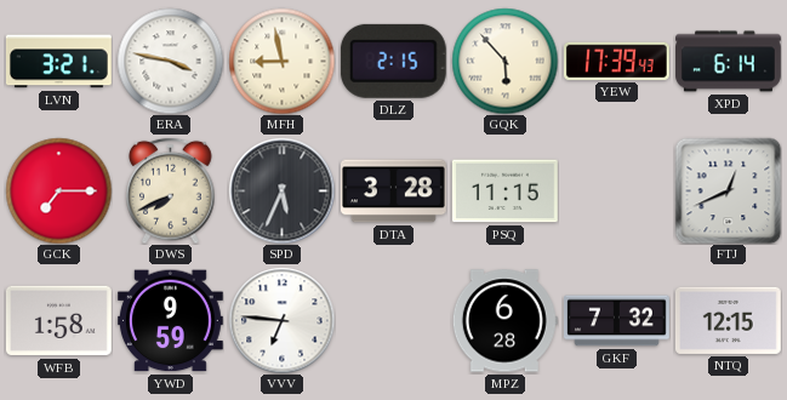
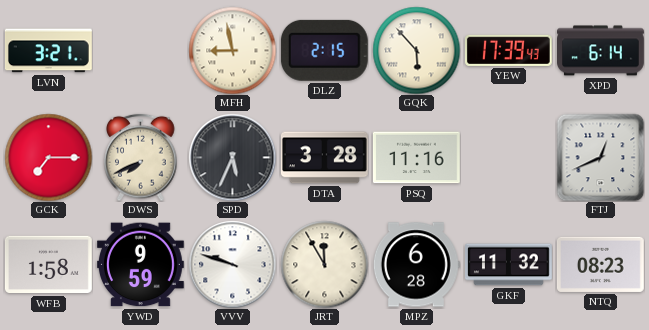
ERA: 3:47 -> none (170, 61)
PSQ: 11:15 -> 11:16 (416, 158)
VVV: 6:46 -> 9:48 (232, 264)
JRT: none -> 11:55 (324, 264)
GKF: 7:32 -> 11:32 (509, 265)
NTQ: 12:15 -> 08:23 (600, 264)
